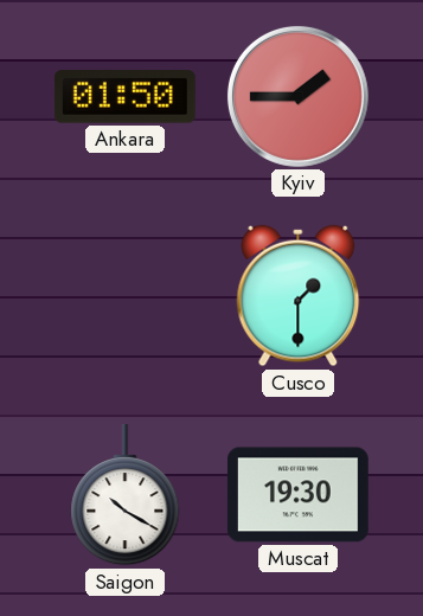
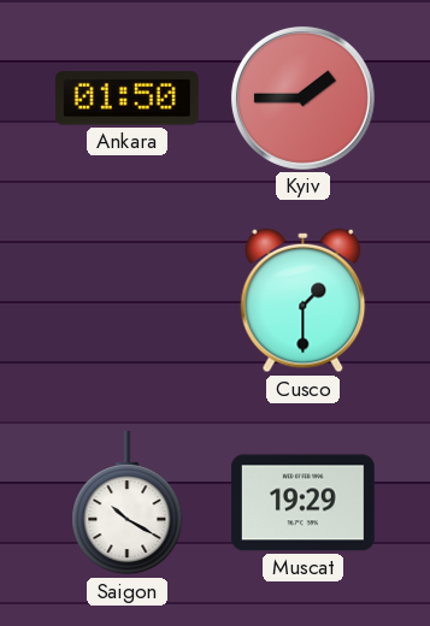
Muscat: 19:30 -> 19:29 (302, 503)
